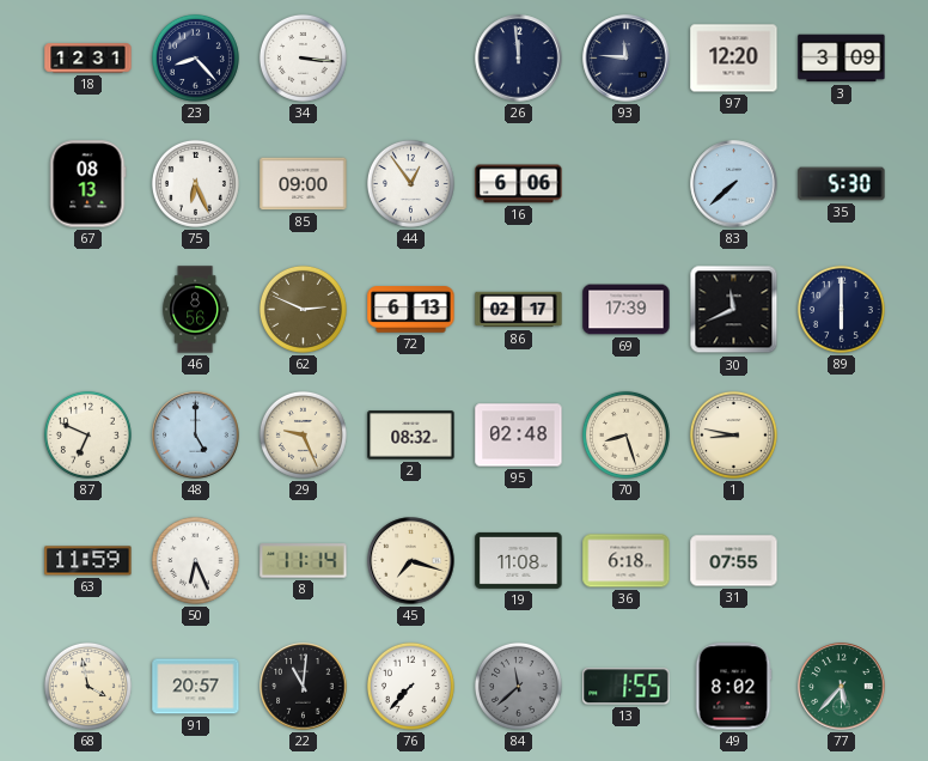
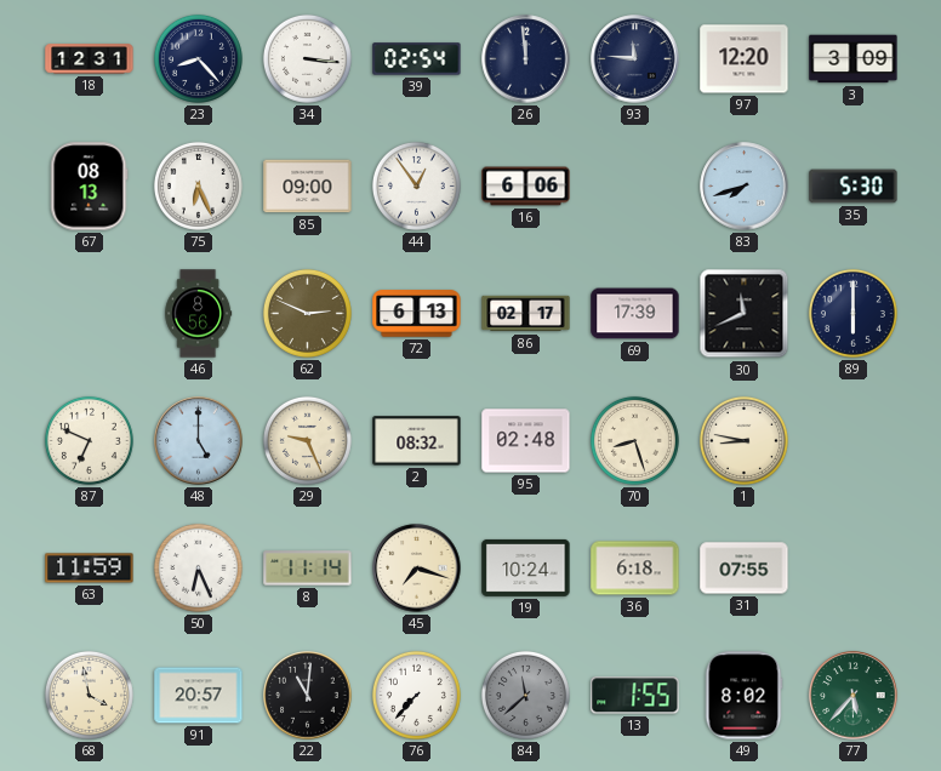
39: none -> 02:54 (417, 59)
83: 7:38 -> 7:42 (745, 187)
19: 11:08 -> 10:24 (526, 567)
